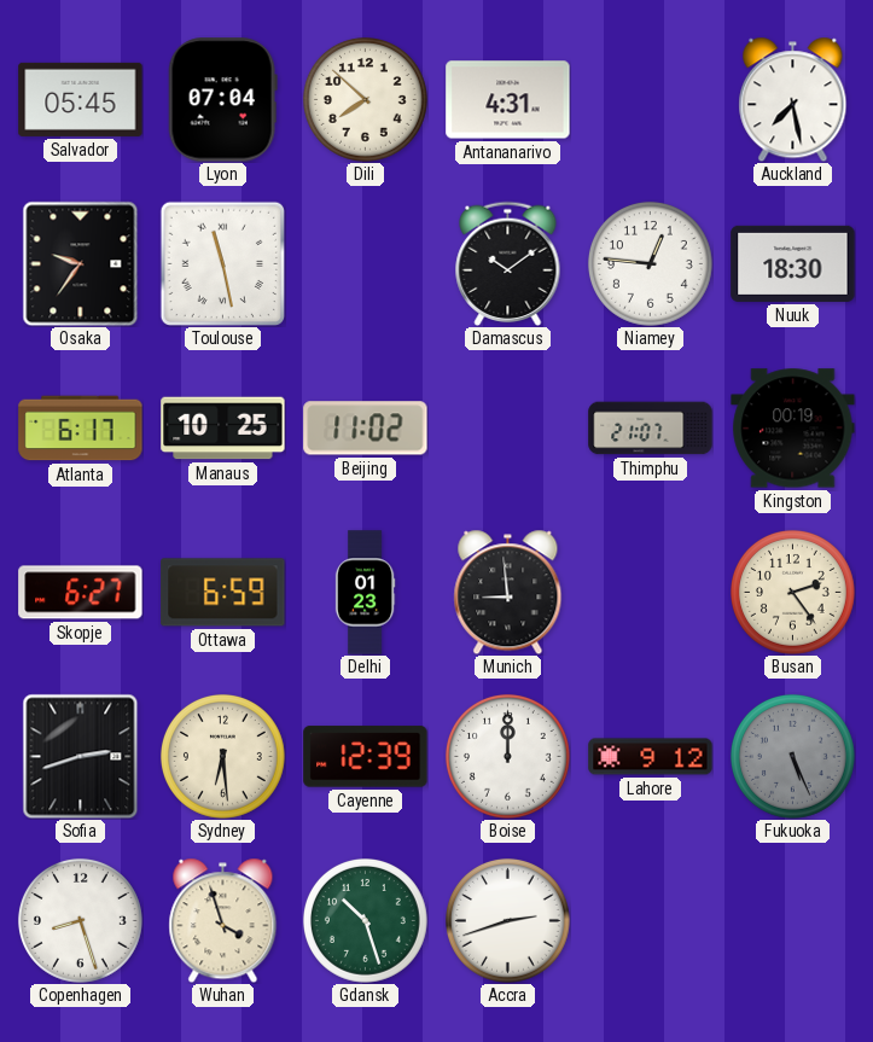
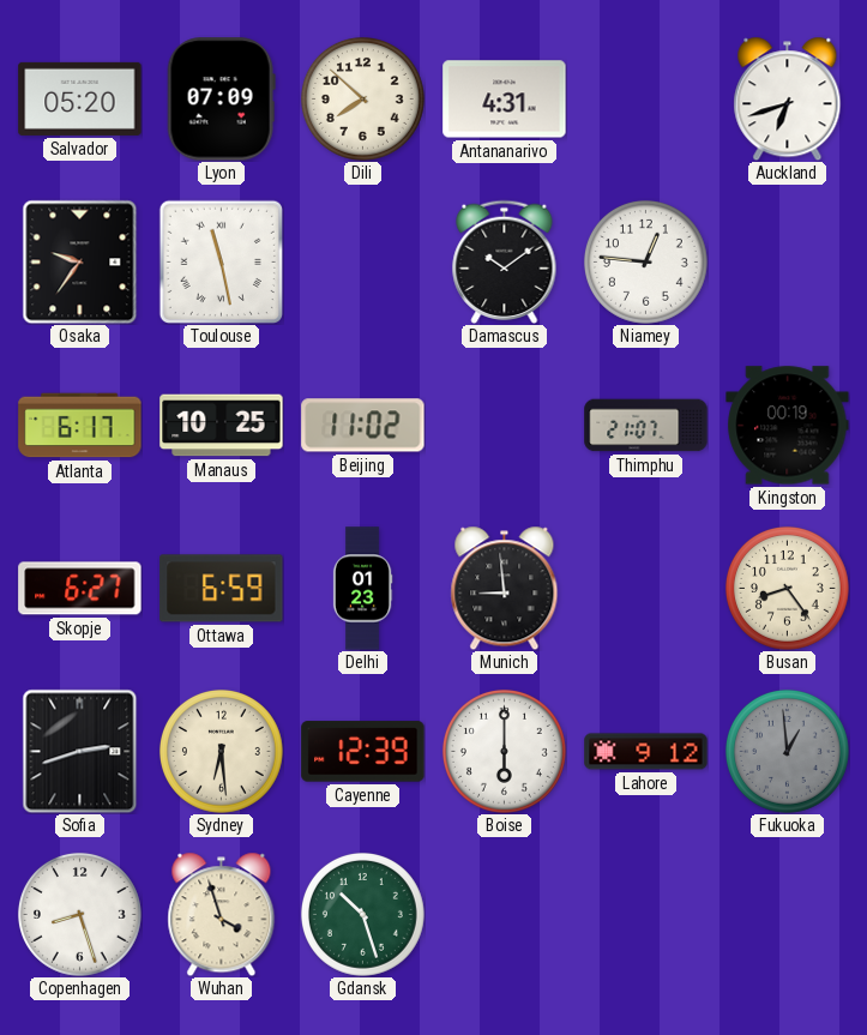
Salvador: 05:45 -> 05:20 (80, 98)
Lyon: 07:04 -> 07:09 (221, 100)
Auckland: 7:28 -> 6:42 (788, 98)
Nuuk: 18:30 -> none (793, 263)
Busan: 2:24 -> 8:24 (787, 588)
Boise: 12:00 -> 6:00 (504, 751)
Fukuoka: 5:26 -> 12:59 (787, 751)
Accra: 2:42 -> none (507, 920)
